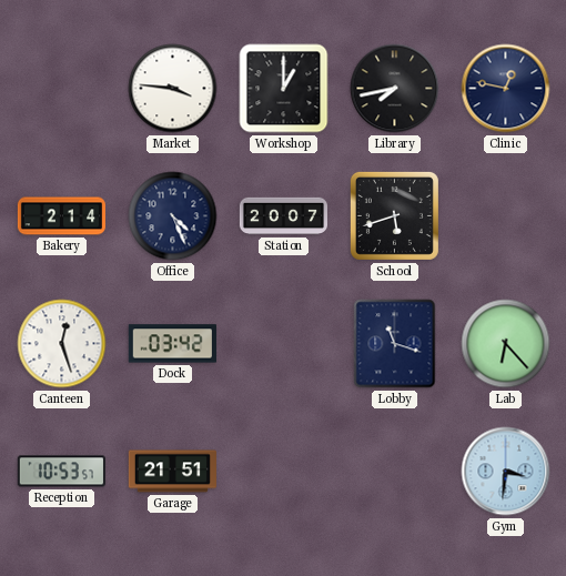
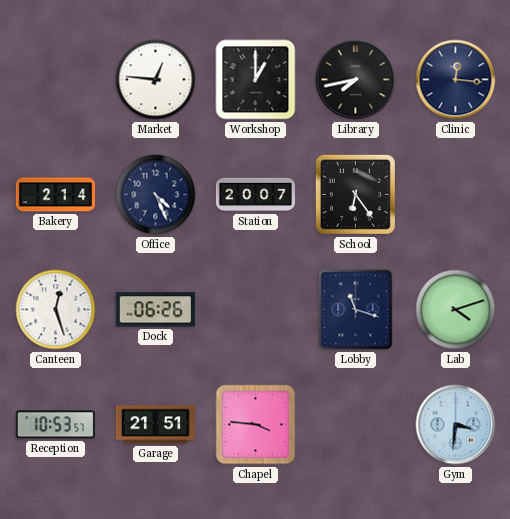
Market: 3:46 -> 12:46 (156, 80)
Clinic: 12:47 -> 12:16 (456, 80)
School: 5:42 -> 6:24 (355, 194)
Dock: 03:42 -> 06:26 (155, 310)
Lab: 6:23 -> 4:12 (456, 310)
Chapel: none -> 3:46 (256, 425)
